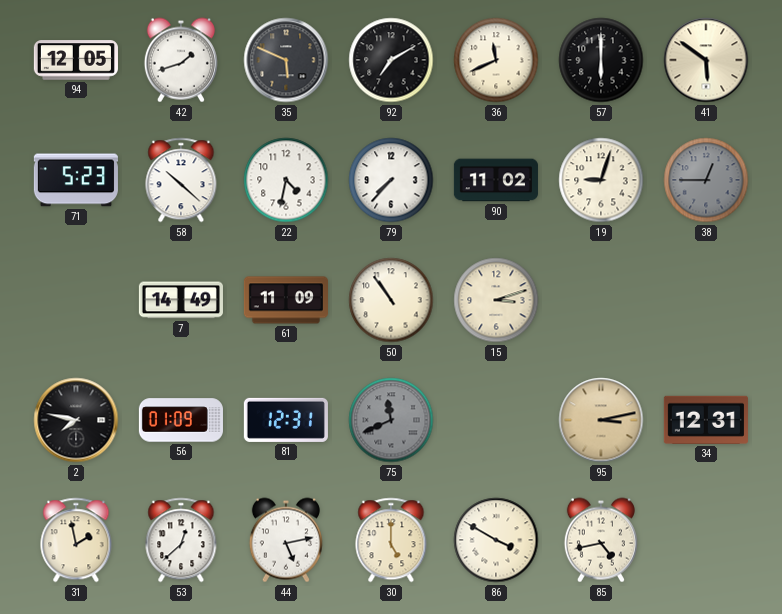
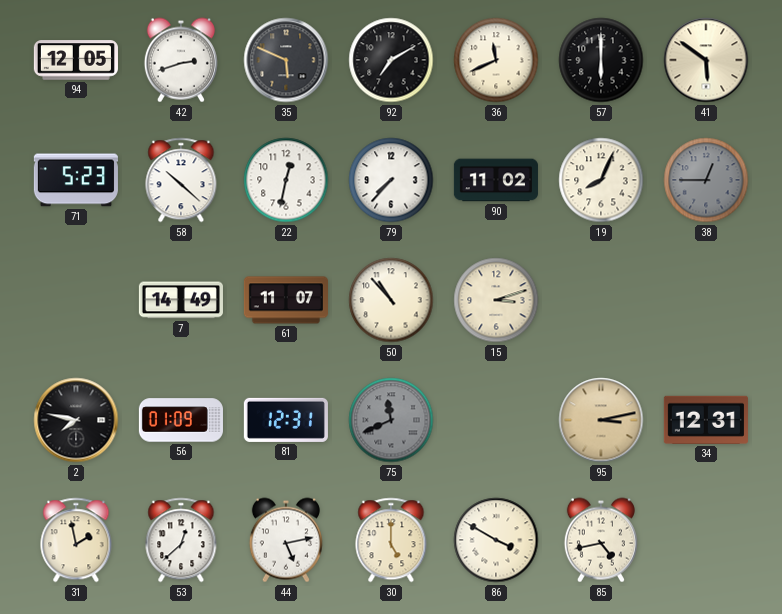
42: 1:42 -> 2:42 (181, 60)
22: 4:32 -> 12:32 (286, 180)
19: 9:03 -> 8:04 (601, 180)
61: 11:09 -> 11:07 (286, 300)
50: 10:54 -> 10:53 (391, 300)
